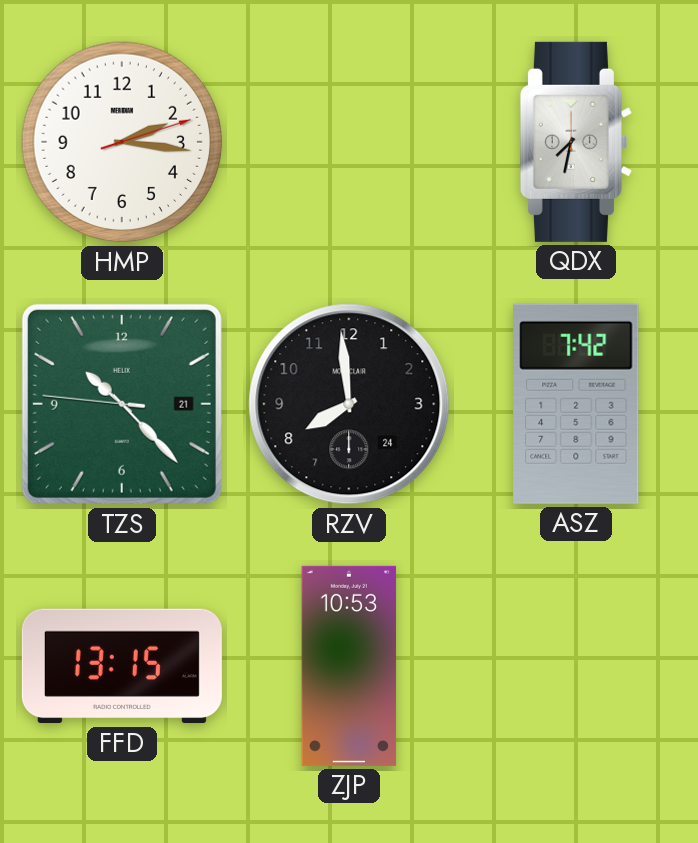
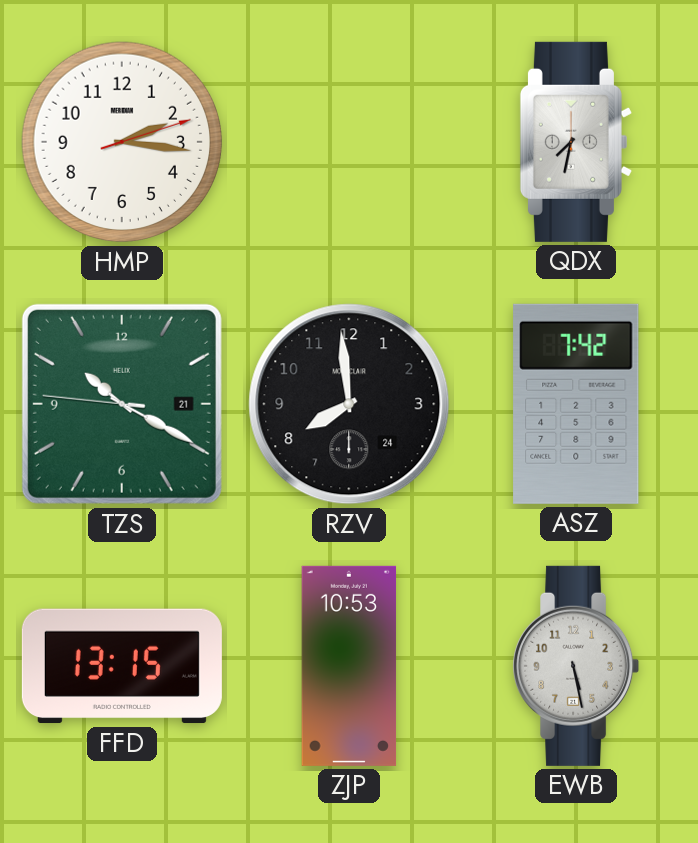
TZS: 10:22 -> 10:19 (122, 404)
EWB: none -> 5:28 (576, 666)
